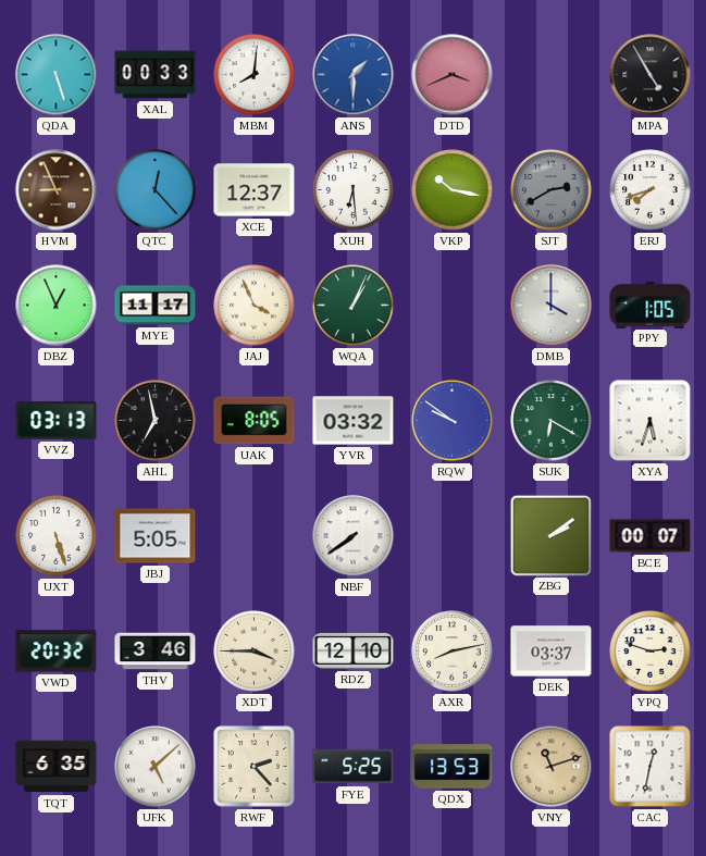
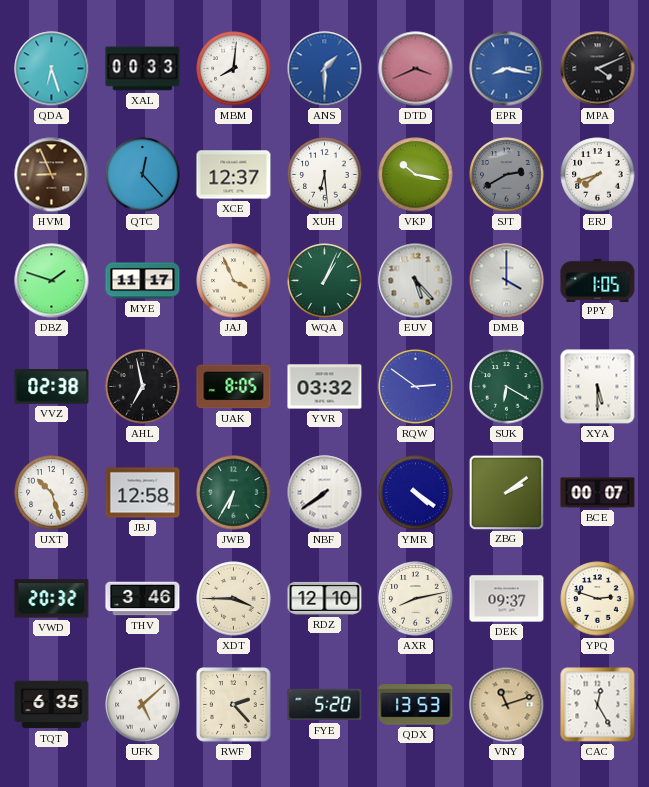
QDA: 5:27 -> 6:27 (52, 69)
EPR: none -> 8:17 (507, 69)
MPA: 4:55 -> 4:11 (598, 69)
DBZ: 12:56 -> 1:48 (52, 281)
EUV: none -> 5:23 (416, 281)
VVZ: 03:13 -> 02:38 (52, 387)
RQW: 9:51 -> 2:51 (416, 387)
XYA: 5:33 -> 5:30 (598, 387)
UXT: 5:27 -> 10:27 (52, 493)
JBJ: 5:05 -> 12:58 (143, 493)
JWB: none -> 6:35 (234, 493)
YMR: none -> 4:21 (416, 493)
DEK: 03:37 -> 09:37 (507, 599)
FYE: 5:25 -> 5:20 (325, 705)
CAC: 12:32 -> 12:25 (598, 705)
